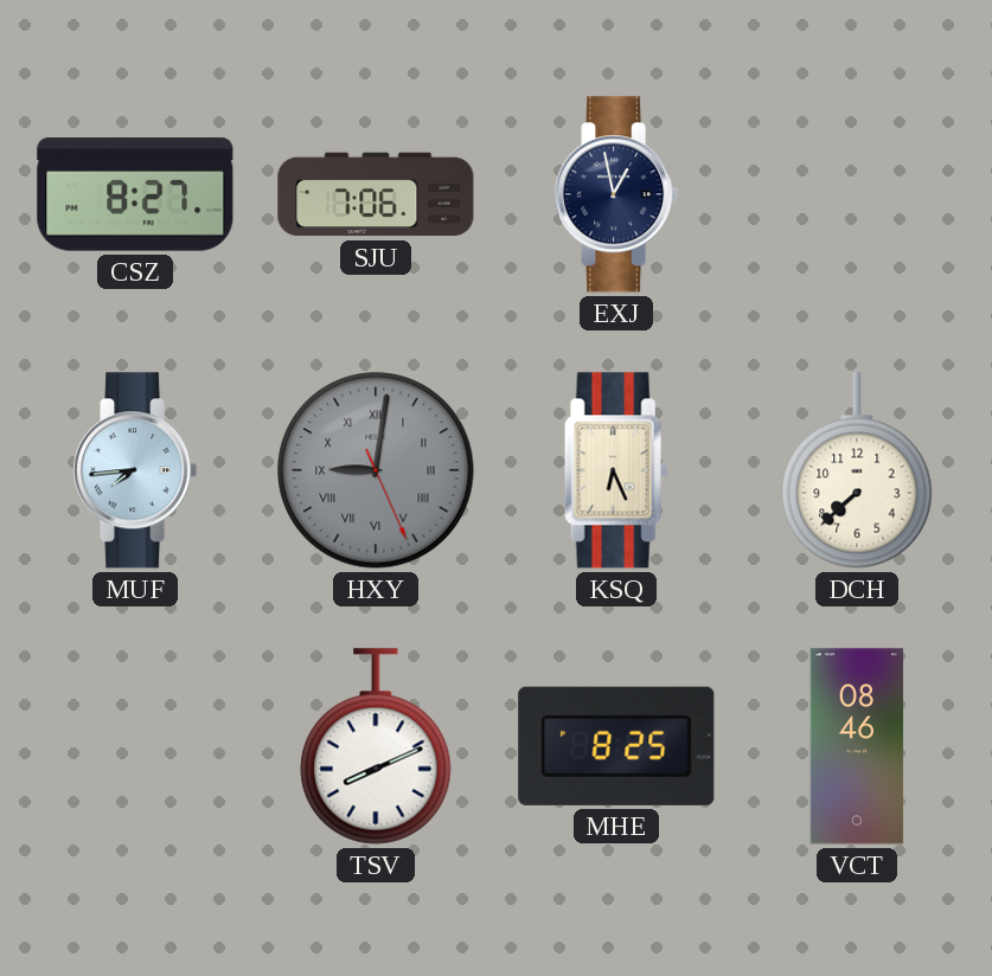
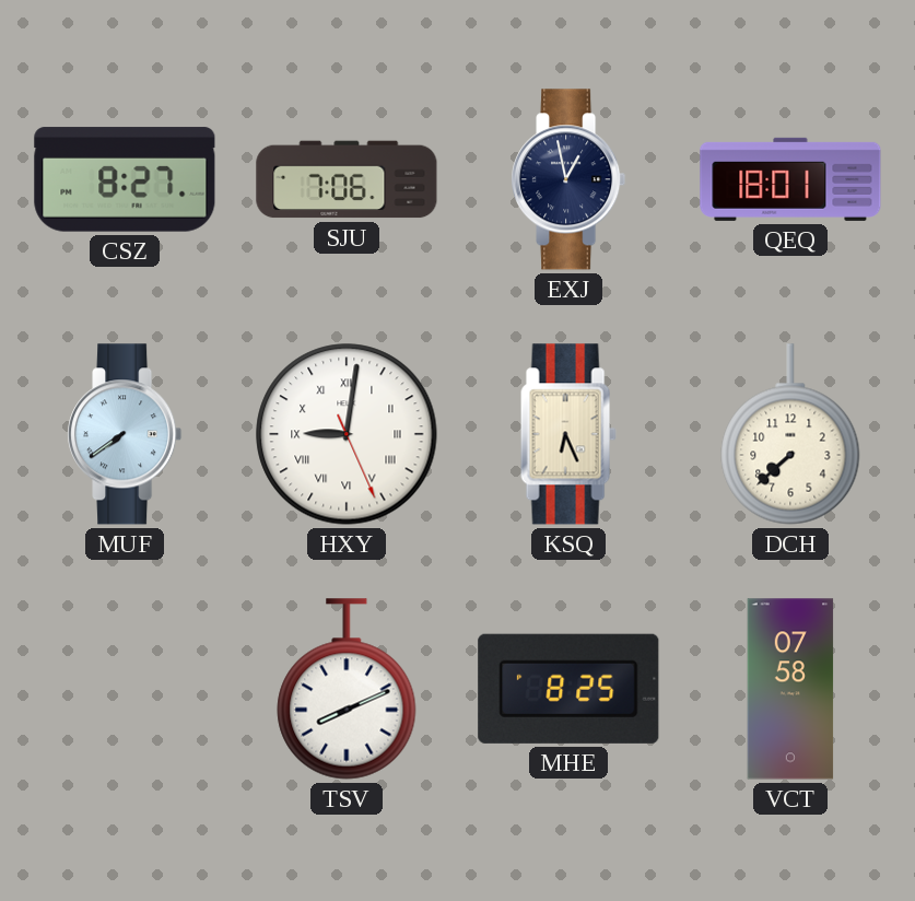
QEQ: none -> 18:01 (790, 179)
MUF: 7:44 -> 7:39 (125, 434)
HXY dial: grey -> white (347, 434)
VCT: 08:46 -> 07:58 (790, 689)
